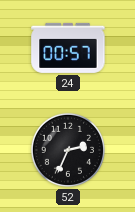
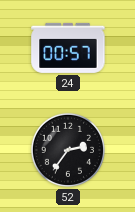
52: 2:34 -> 2:36 (68, 150)
